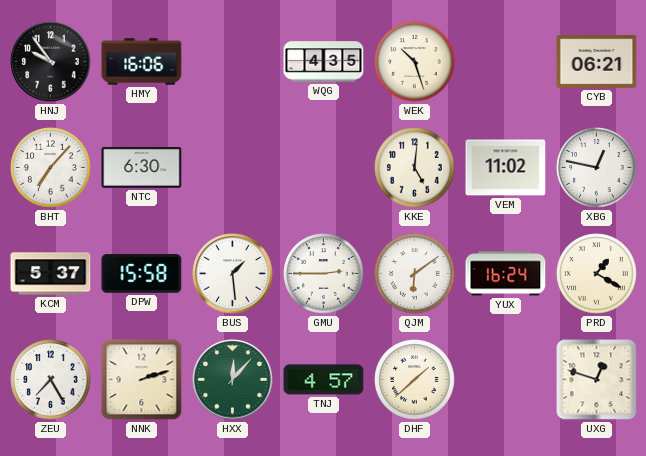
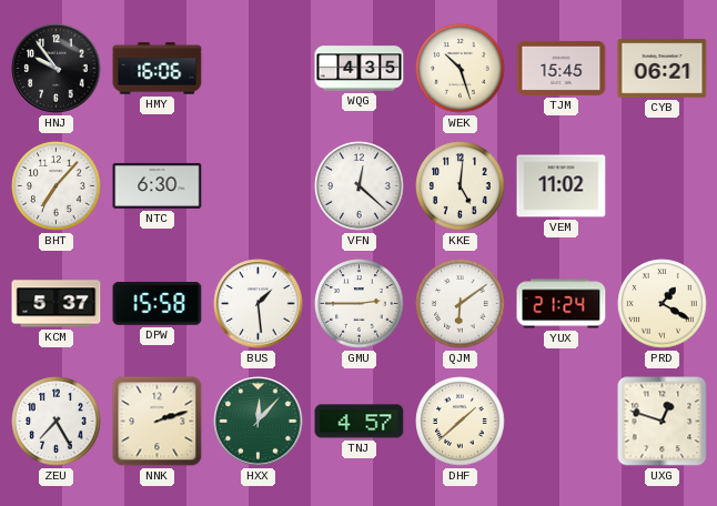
TJM: none -> 15:45 (562, 68)
VFN: none -> 12:22 (360, 186)
XBG: 12:47 -> none (597, 168)
YUX: 16:24 -> 21:24 (562, 304)
